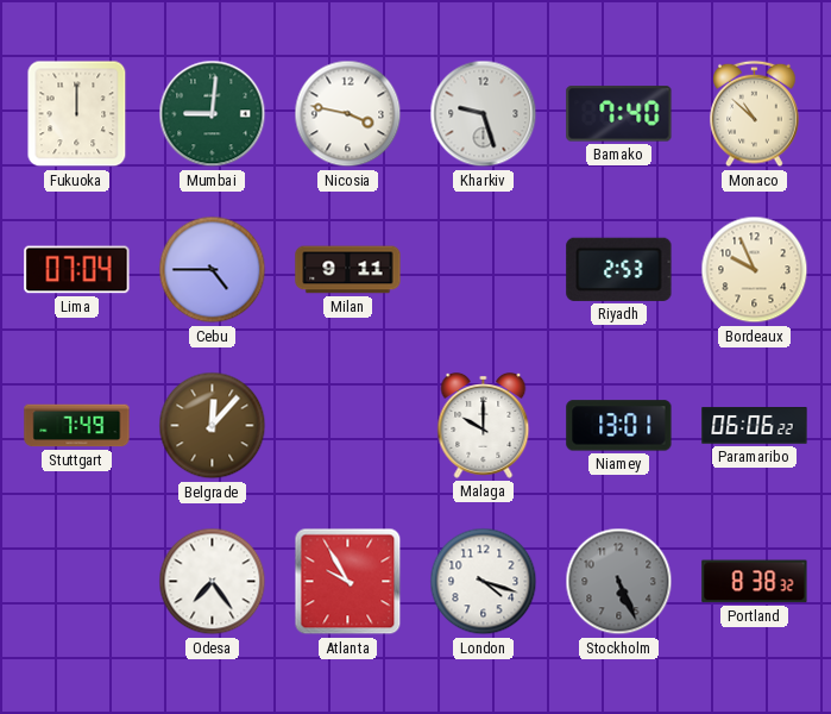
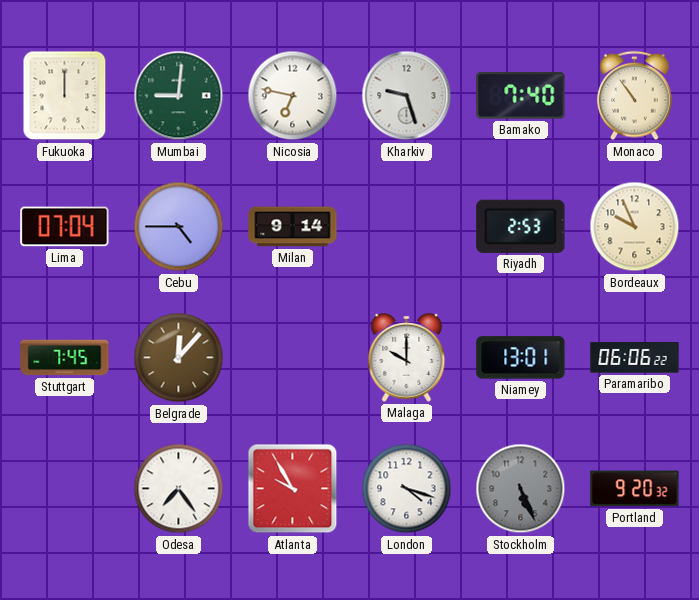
Nicosia: 3:47 -> 6:47 (293, 96)
Monaco: 10:52 -> 10:54 (635, 96)
Milan: 9:11 -> 9:14 (293, 227)
Stuttgart: 7:49 -> 7:45 (65, 358)
Portland: 8:38 -> 9:20 (635, 489)
